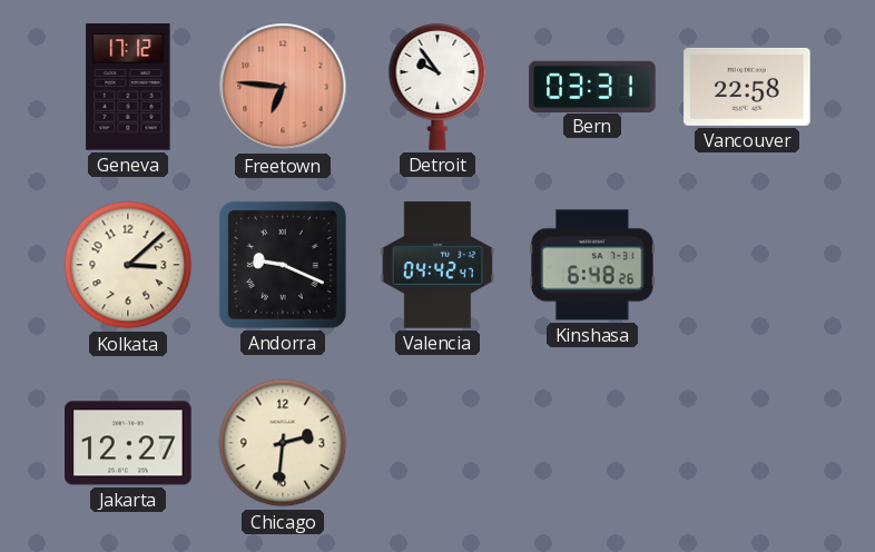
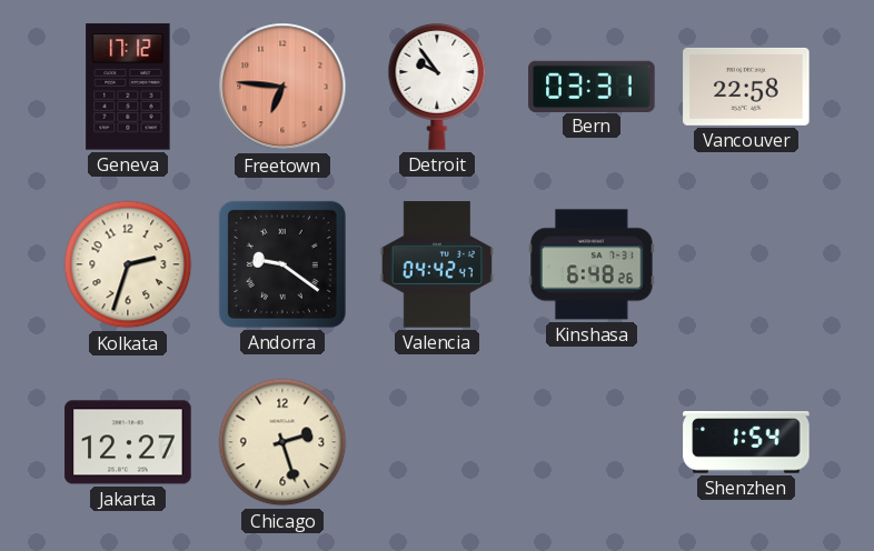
Kolkata: 3:08 -> 2:33 (128, 264)
Andorra: 9:19 -> 9:21 (282, 264)
Chicago: 2:31 -> 2:27 (282, 442)
Shenzhen: none -> 1:54 (746, 442)
